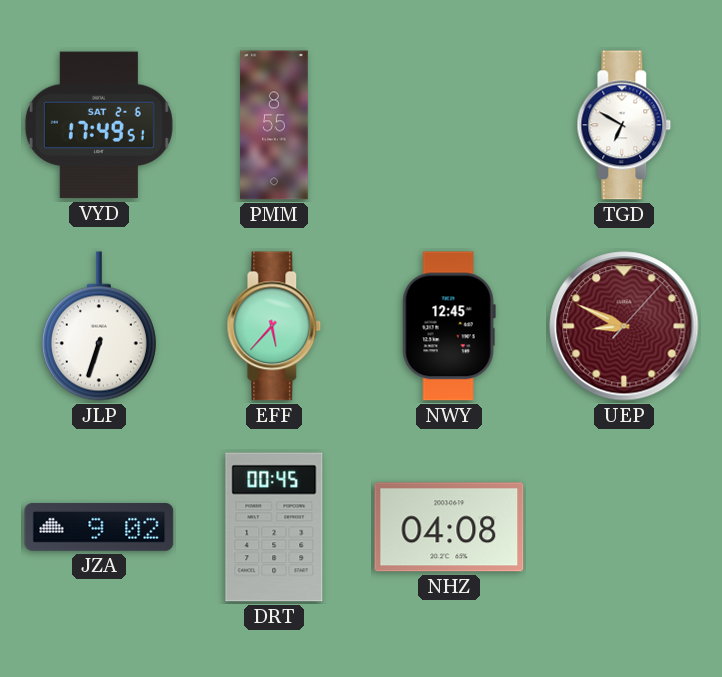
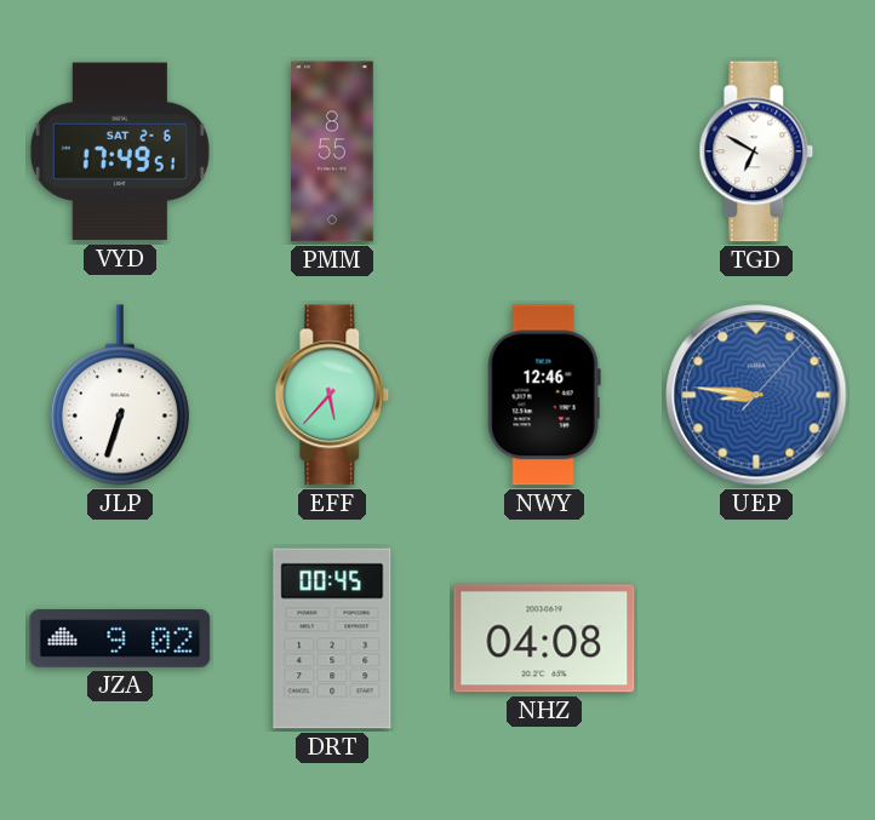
NWY: 12:45 -> 12:46 (544, 395)
UEP: 8:49 -> 8:46 (756, 395)
UEP dial: burgundy -> blue (756, 395)
